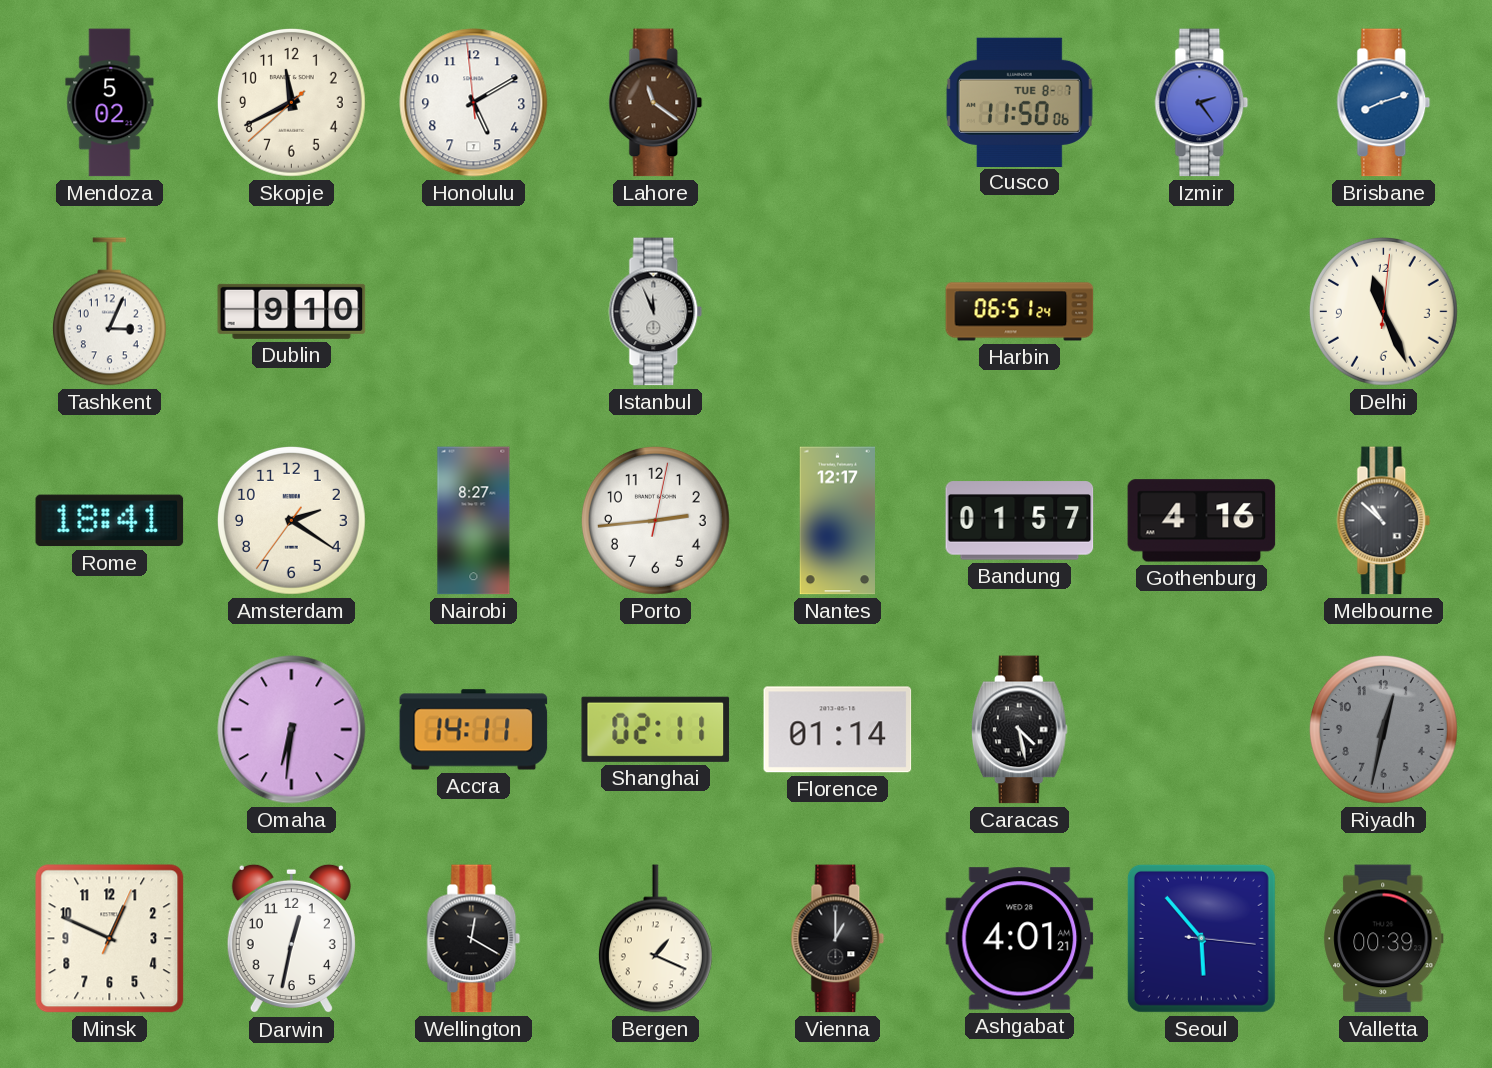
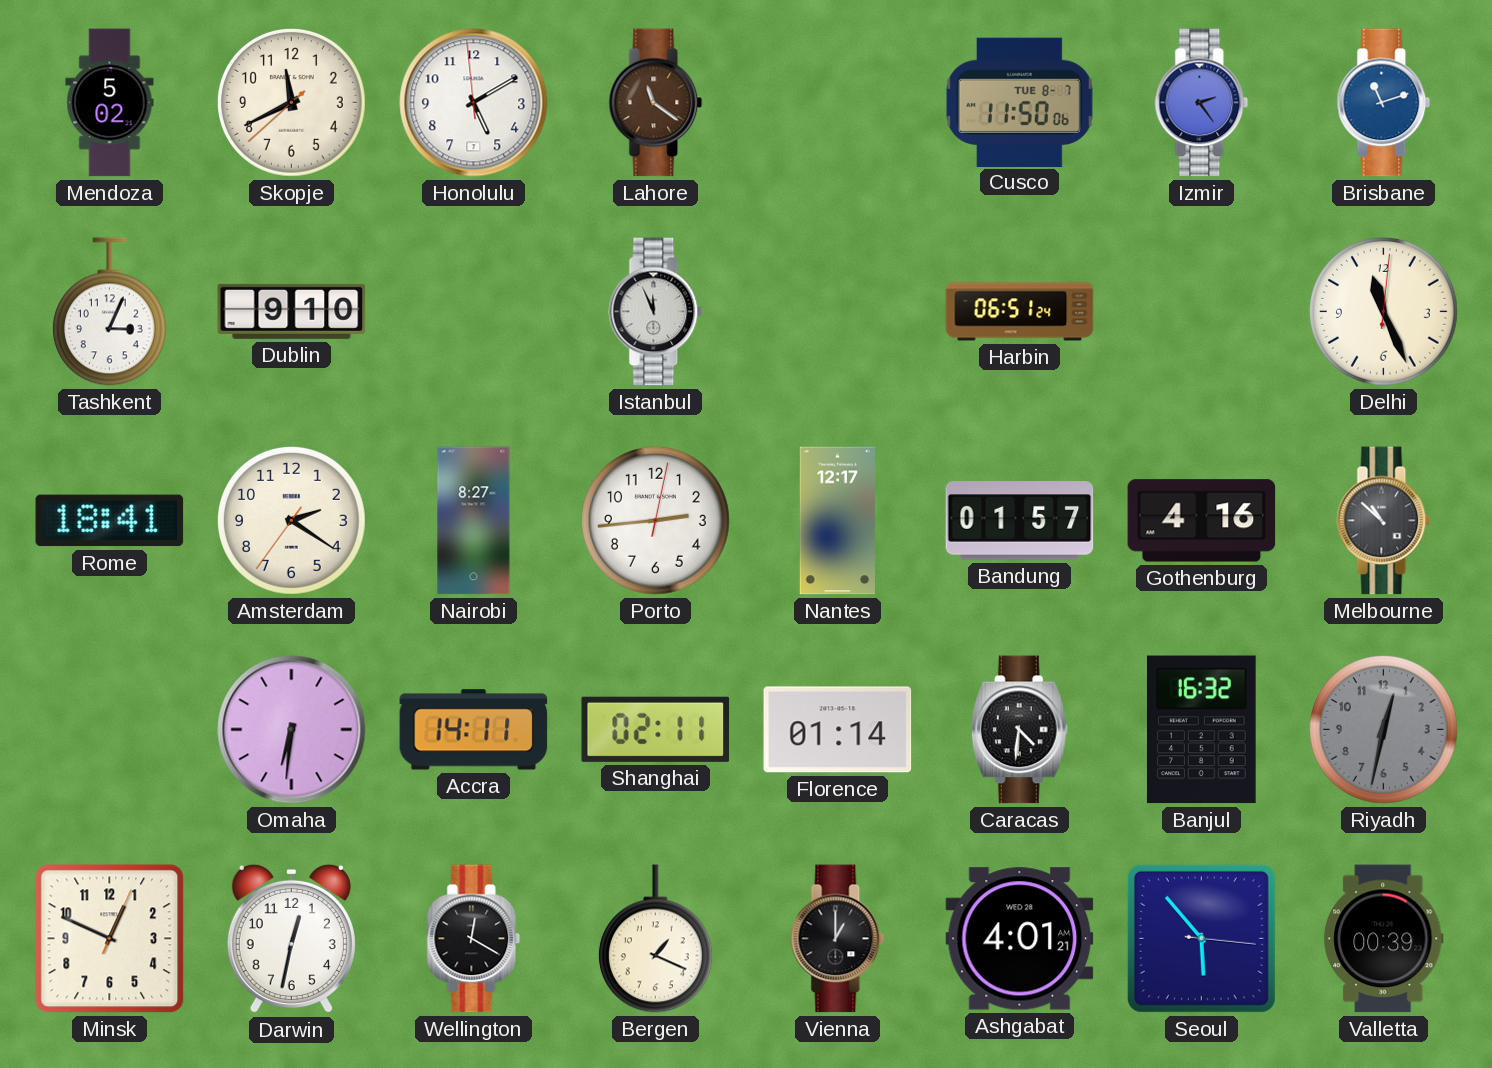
Brisbane: 8:12 -> 11:12 (1384, 103)
Caracas: 4:28 -> 4:31 (1019, 730)
Banjul: none -> 16:32 (1201, 730)
